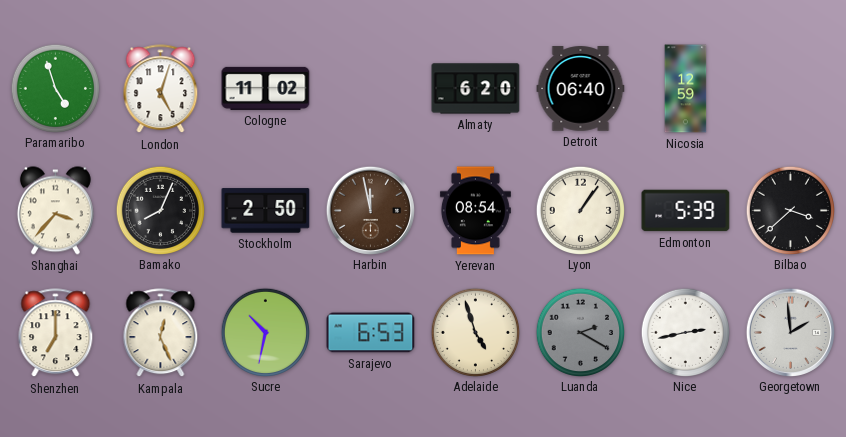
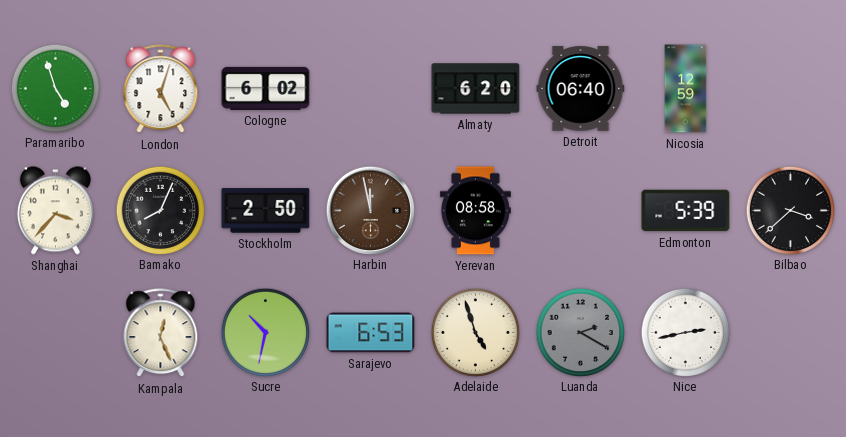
Cologne: 11:02 -> 6:02 (266, 88)
Yerevan: 08:54 -> 08:58 (475, 211)
Lyon: 1:06 -> none (580, 210)
Shenzhen: 7:00 -> none (56, 333)
Georgetown: 1:59 -> none (790, 332)
